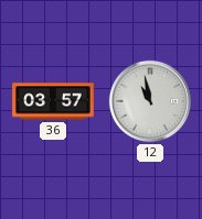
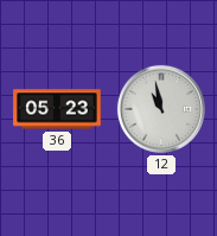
36: 03:57 -> 05:23 (57, 109)
